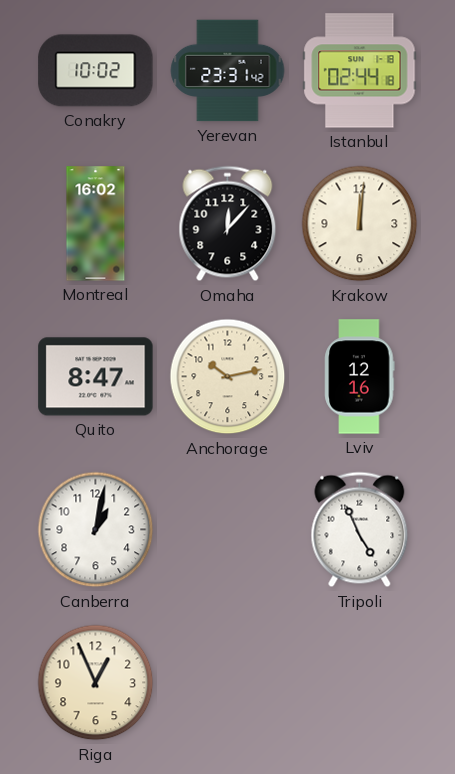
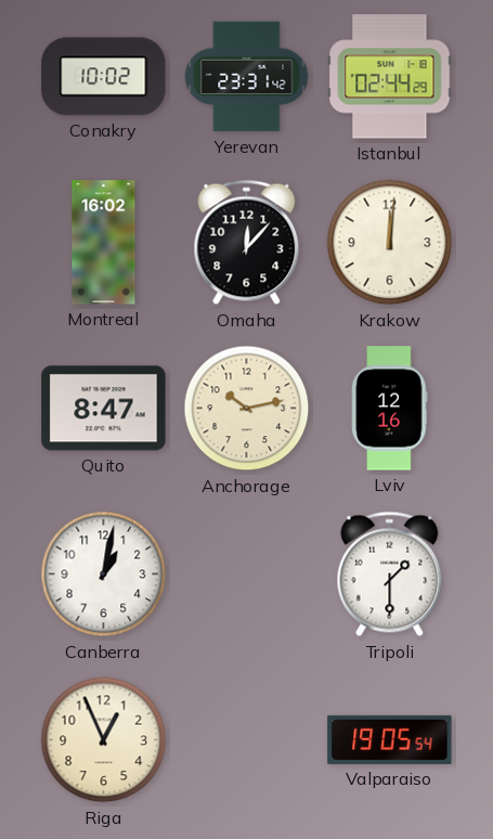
Istanbul: 02:44:18 -> 02:44:29 (390, 77)
Tripoli: 4:56 -> 1:30 (390, 575)
Valparaiso: none -> 19:05 (390, 739)
